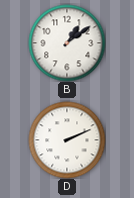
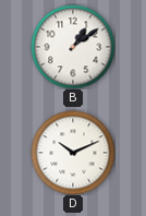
D: 2:11 -> 10:11 (73, 153)
